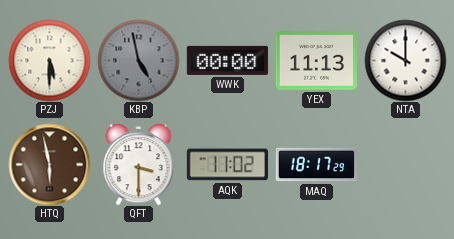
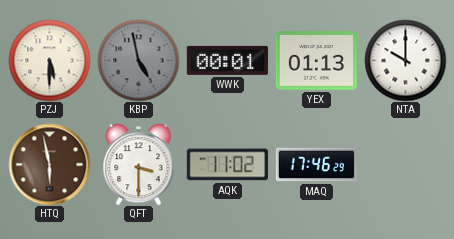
WWK: 00:00 -> 00:01 (227, 60)
YEX: 11:13 -> 01:13 (316, 61)
MAQ: 18:17 -> 17:46 (316, 165)
